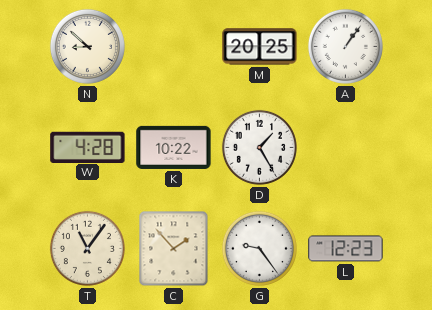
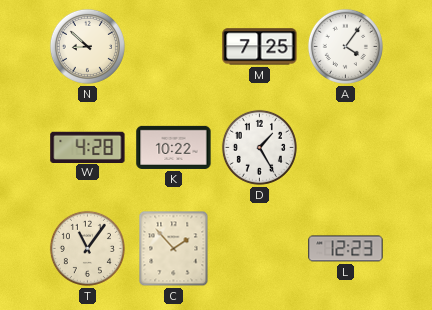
M: 20:25 -> 7:25 (260, 47)
A: 1:06 -> 4:06 (345, 46)
G: 9:24 -> none (259, 248)
